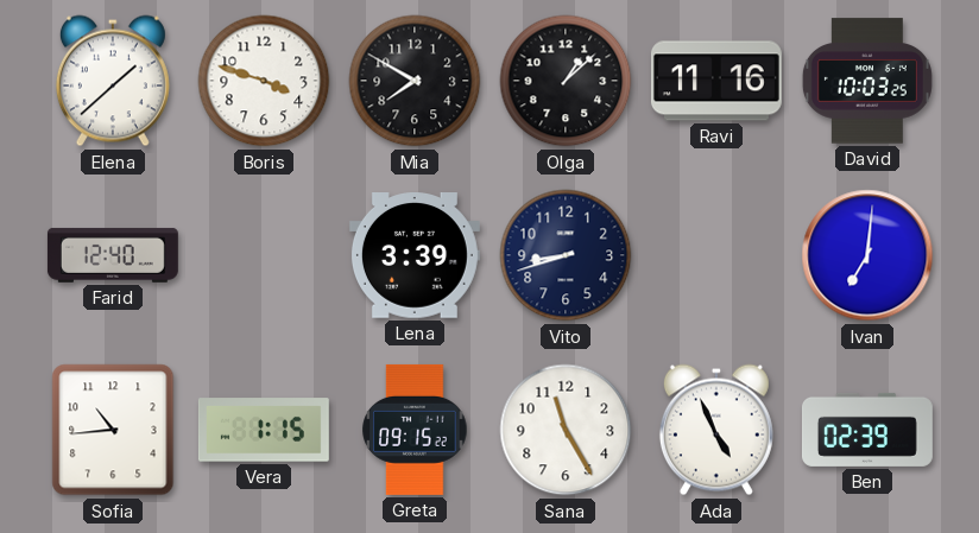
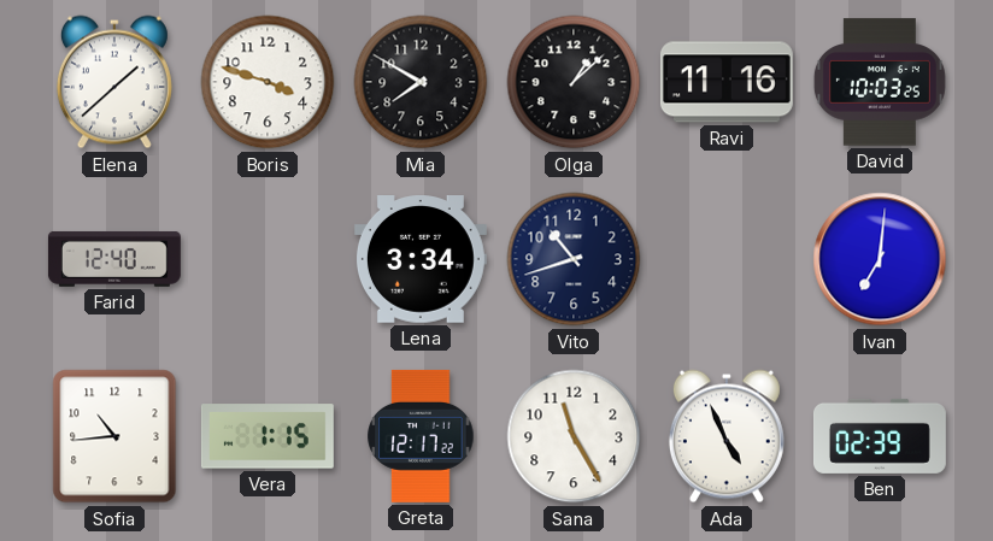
Lena: 3:39 -> 3:34 (421, 260)
Vito: 8:42 -> 10:42 (574, 259)
Greta: 09:15 -> 12:17 (421, 436)
